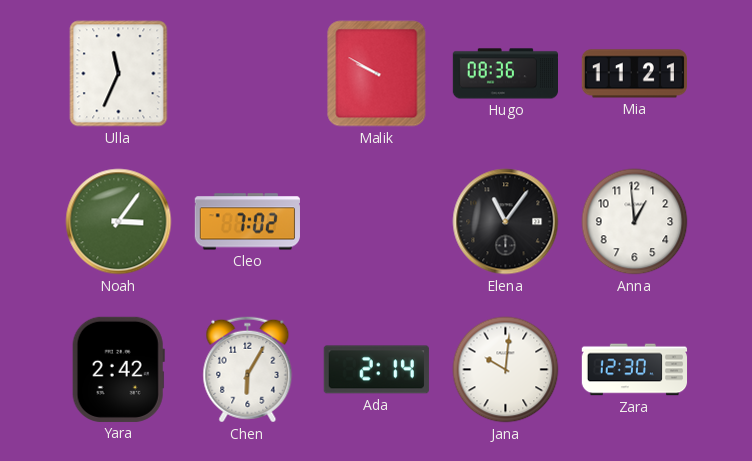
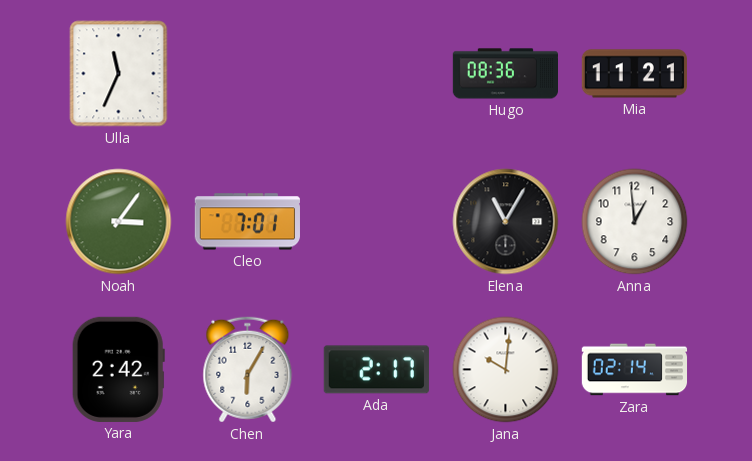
Malik: 9:50 -> none (377, 74)
Cleo: 7:02 -> 7:01 (247, 222)
Elena: 11:06 -> 11:05 (506, 222)
Ada: 2:14 -> 2:17 (376, 370)
Zara: 12:30 -> 02:14 (635, 370)
